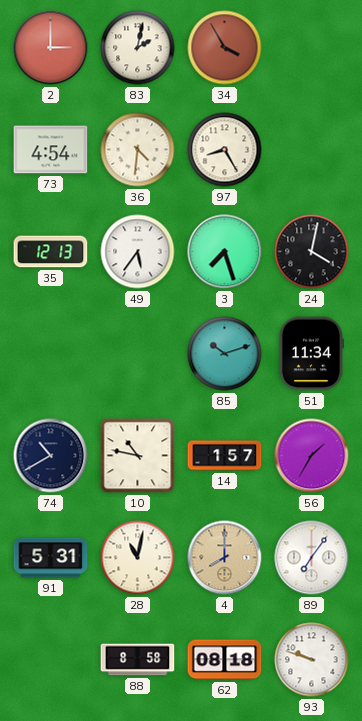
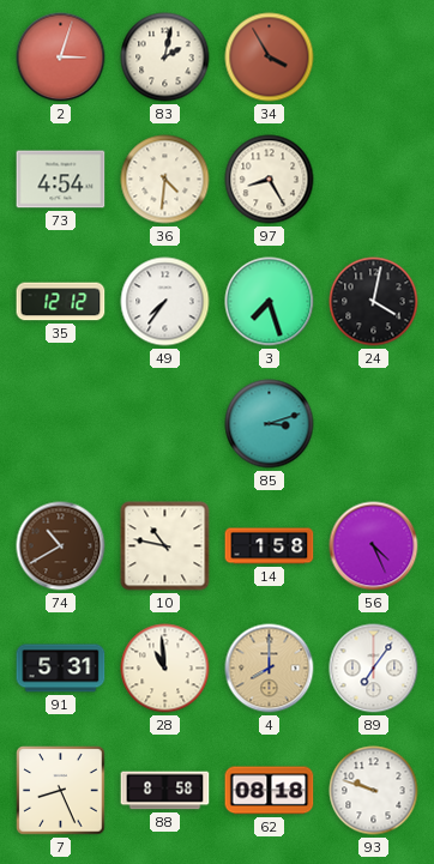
2: 3:00 -> 3:03 (61, 58)
35: 12:13 -> 12:12 (61, 302)
49: 5:36 -> 7:36 (165, 302)
85: 10:12 -> 3:12 (270, 424)
51: 11:34 -> none (311, 354)
74 dial: navy -> brown (61, 546)
14: 1:57 -> 1:58 (270, 546)
56: 1:35 -> 4:26 (374, 546)
28: 11:02 -> 10:59 (165, 669)
7: none -> 8:26 (61, 791)
